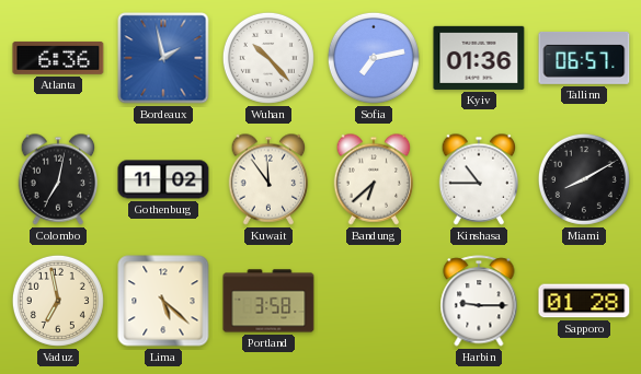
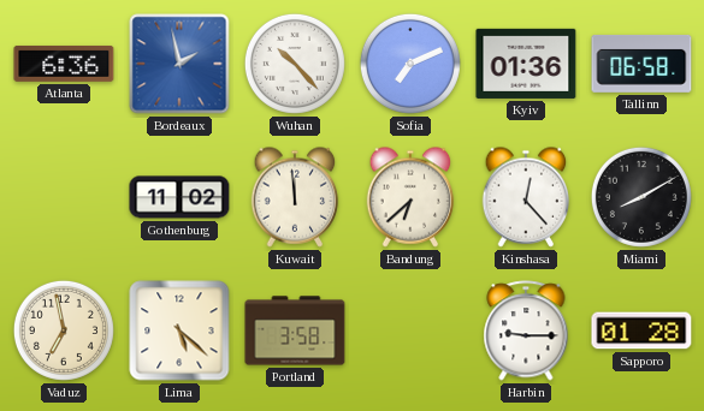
Sofia: 7:13 -> 7:11 (410, 64)
Tallinn: 06:57 -> 06:58 (641, 64)
Colombo: 7:02 -> none (58, 179)
Kuwait: 11:54 -> 11:59 (295, 197)
Kinshasa: 10:45 -> 12:23 (526, 197)
